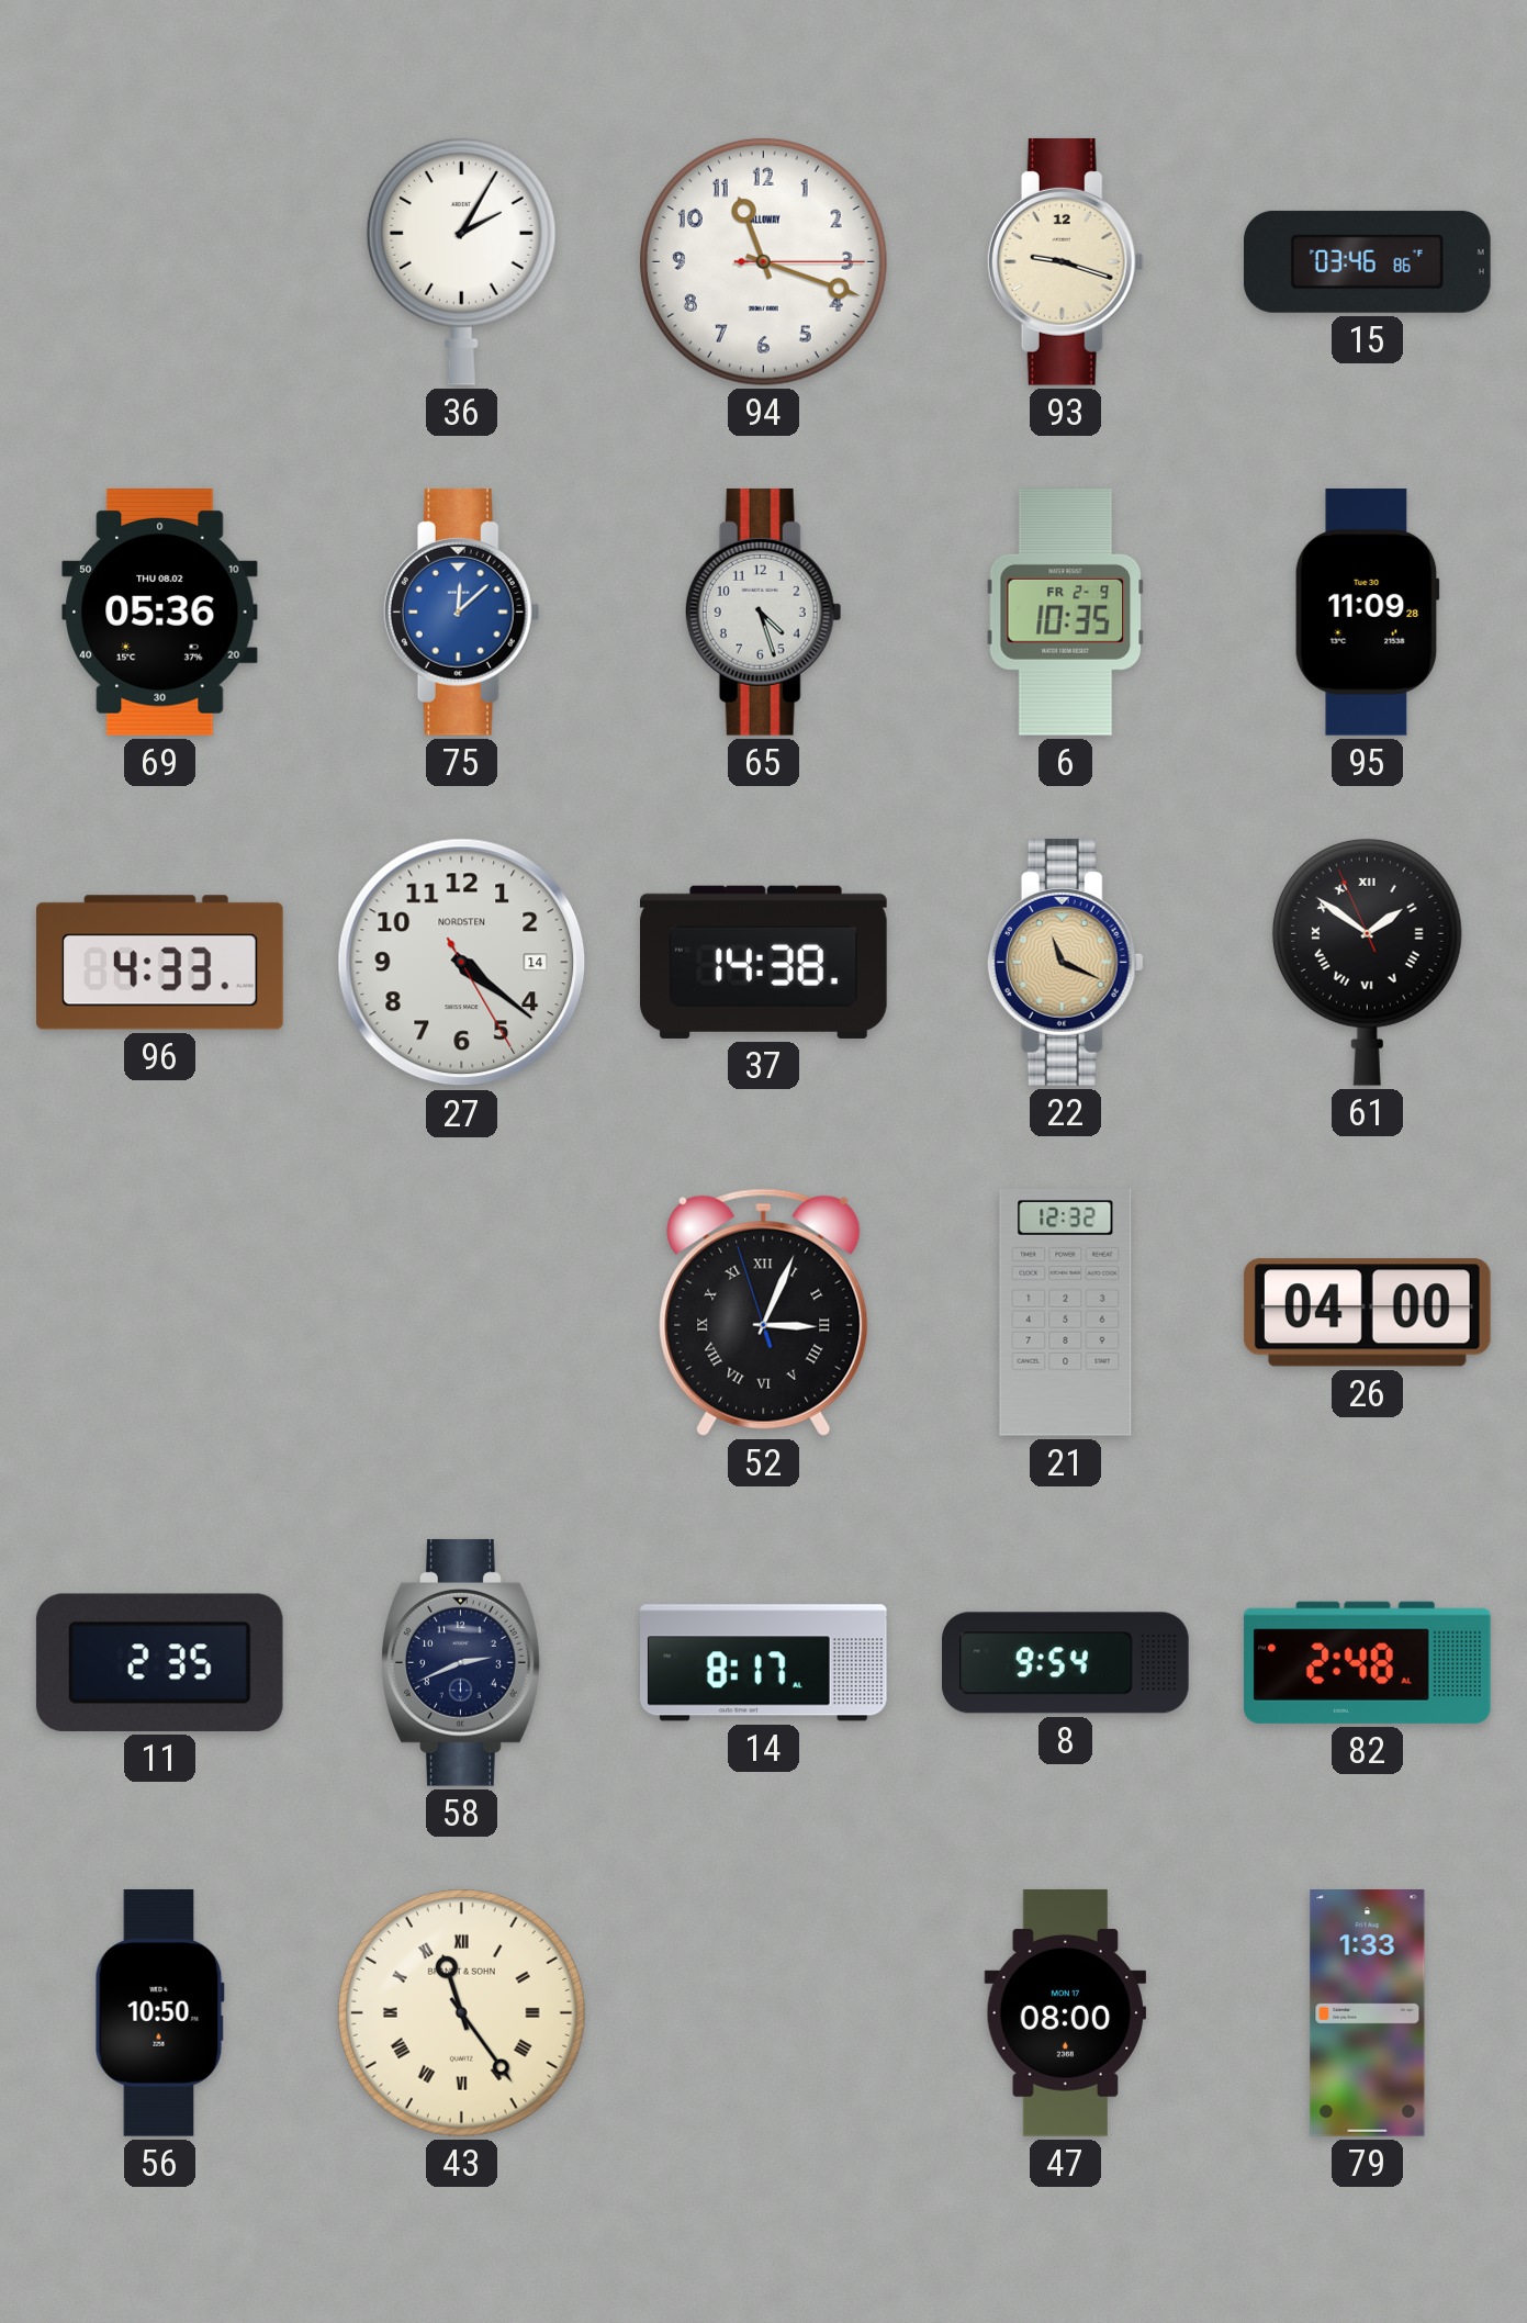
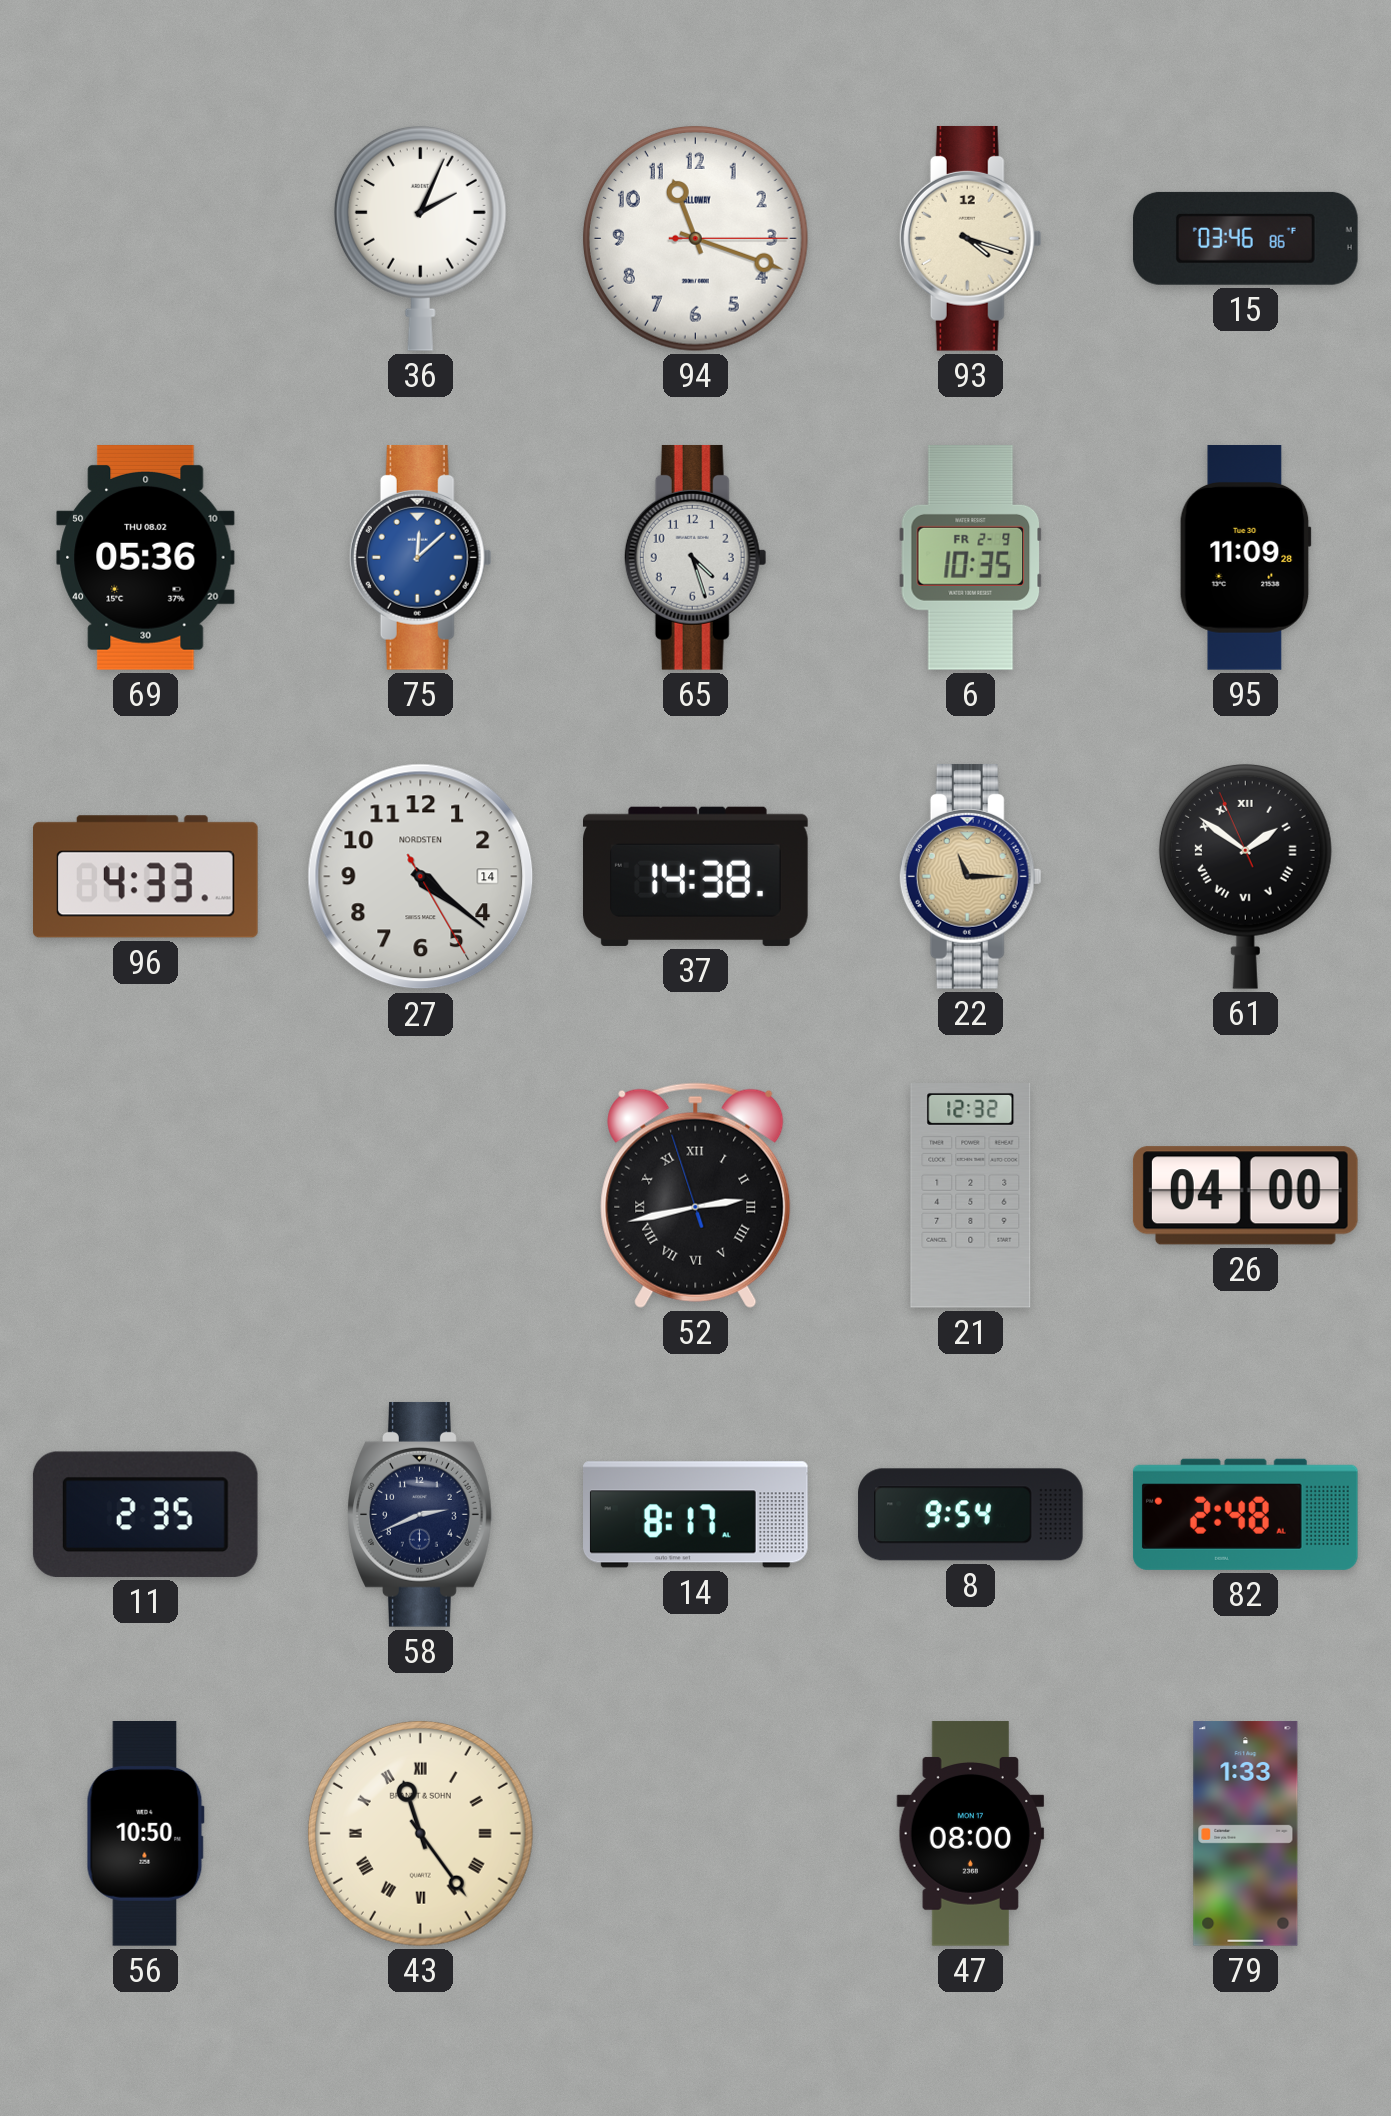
36: 2:05 -> 2:04 (420, 238)
93: 9:18 -> 4:18 (970, 238)
22: 11:19 -> 11:15 (970, 876)
52: 3:03 -> 2:42 (696, 1195)
